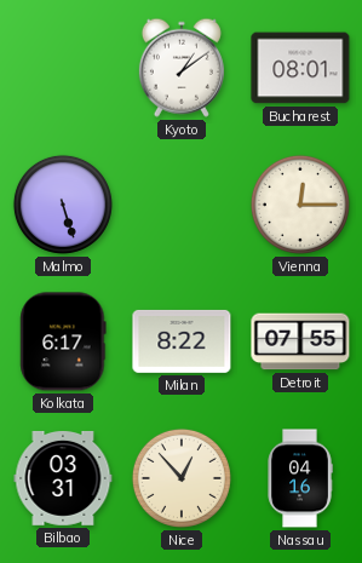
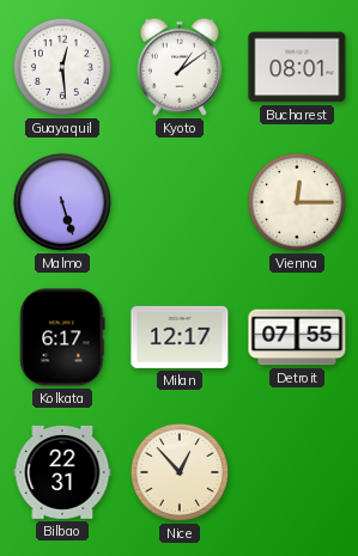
Guayaquil: none -> 12:29 (62, 67)
Milan: 8:22 -> 12:17 (180, 337)
Bilbao: 03:31 -> 22:31 (62, 472)
Nassau: 04:16 -> none (300, 478)
